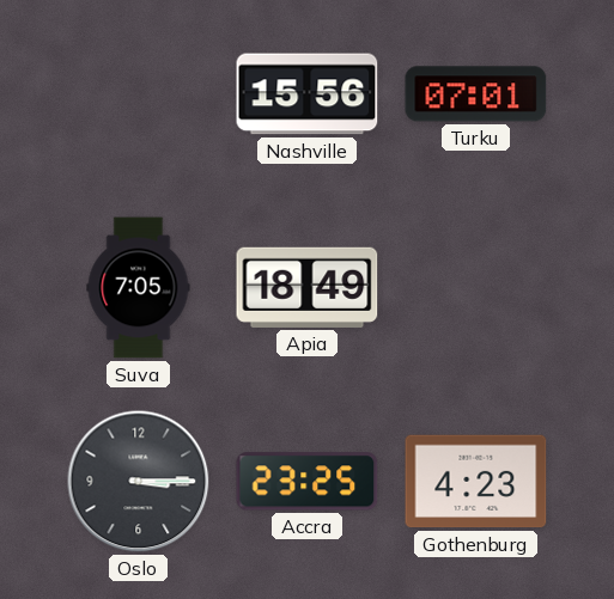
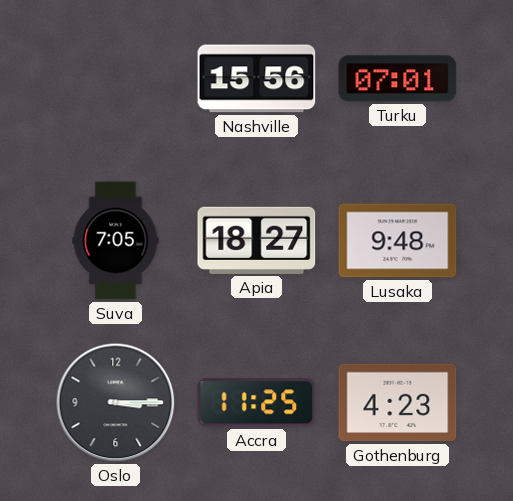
Apia: 18:49 -> 18:27 (257, 240)
Lusaka: none -> 9:48 (398, 241)
Accra: 23:25 -> 11:25 (257, 403)
